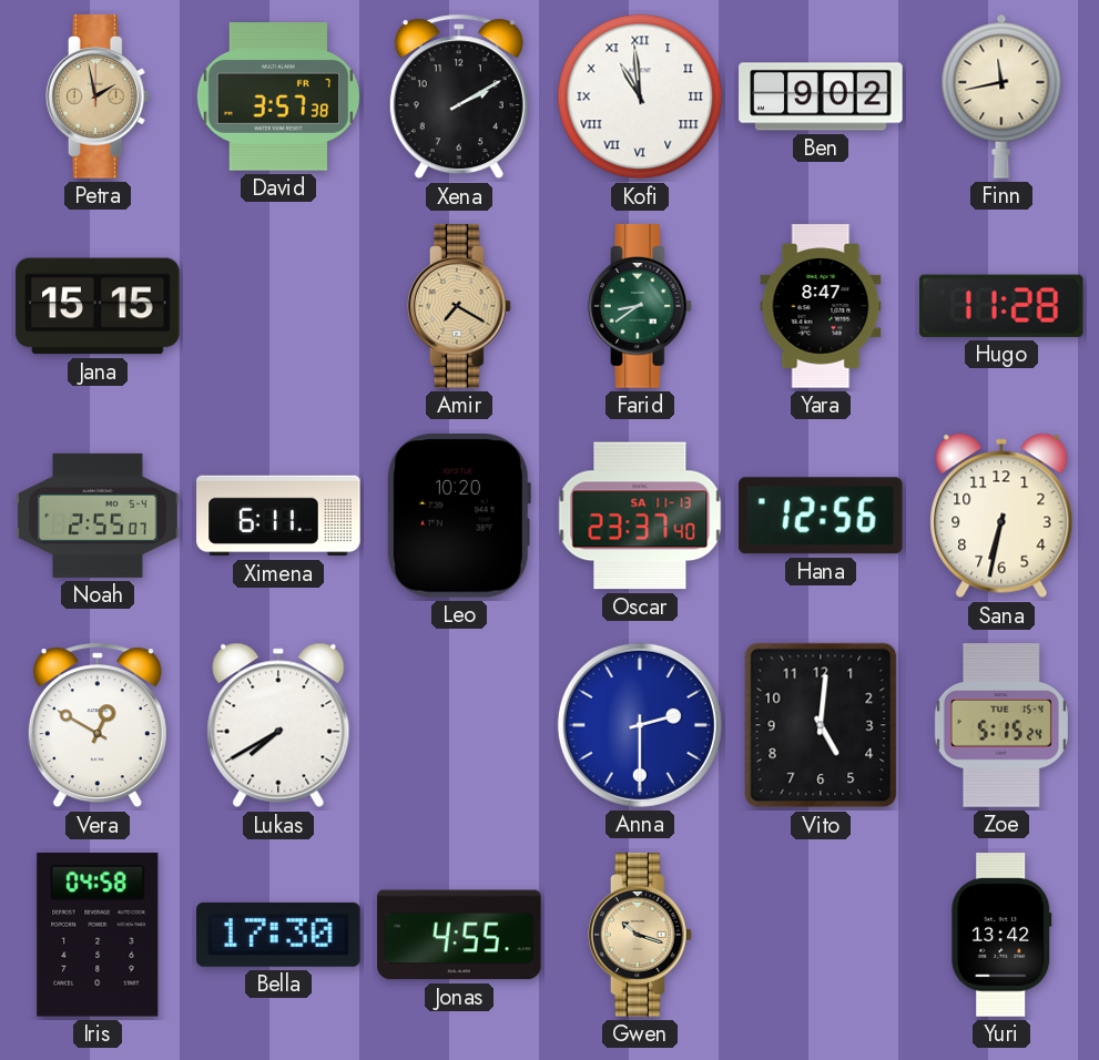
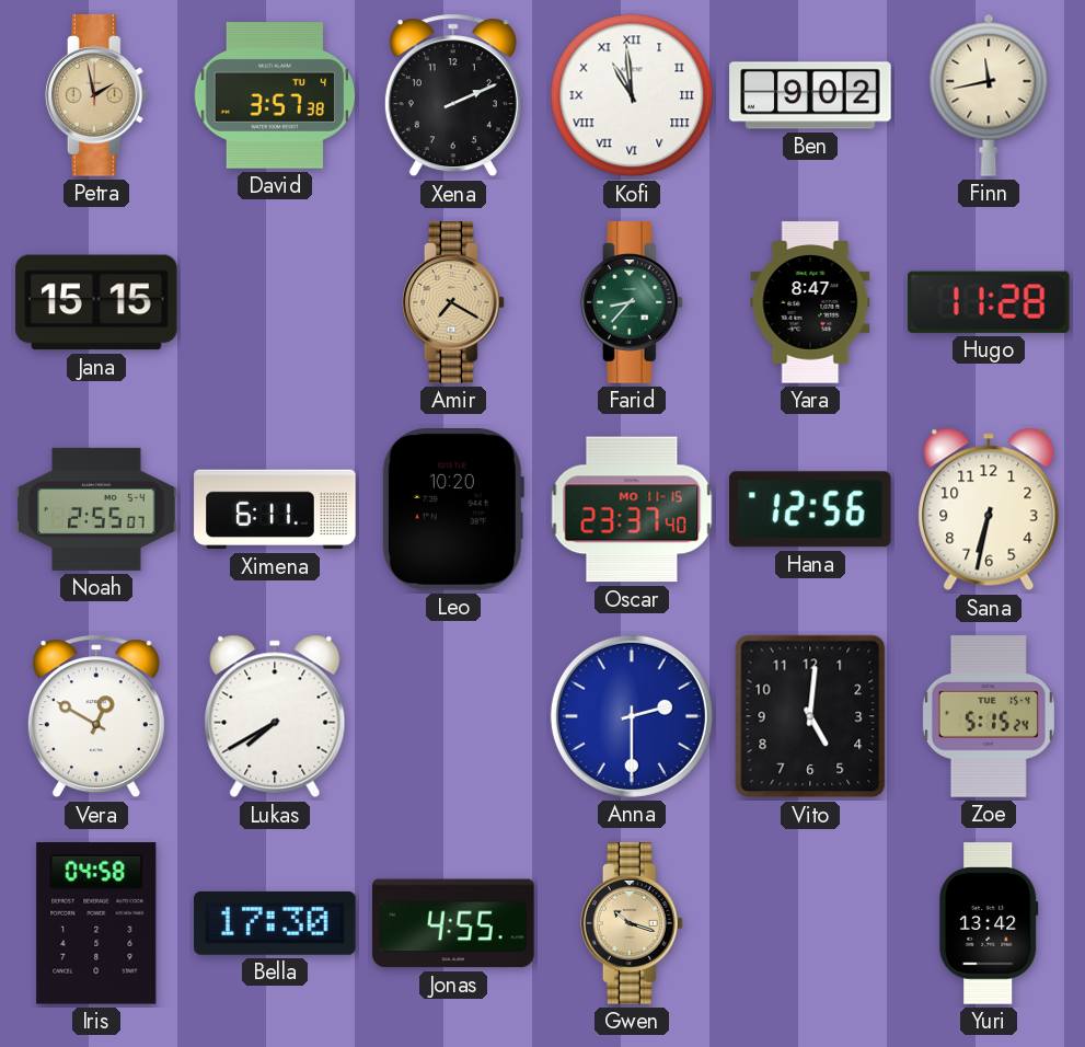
David date: FR 7 -> TU 4 (275, 96)
Xena: 2:10 -> 2:11 (453, 95)
Farid: 8:39 -> 8:37 (632, 302)
Oscar date: SA 11-13 -> MO 11-15 (632, 509)
